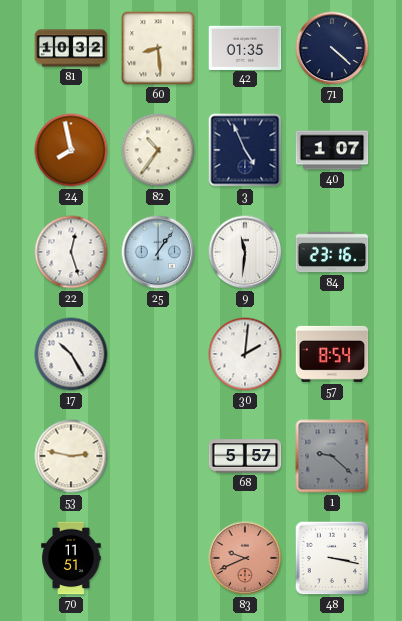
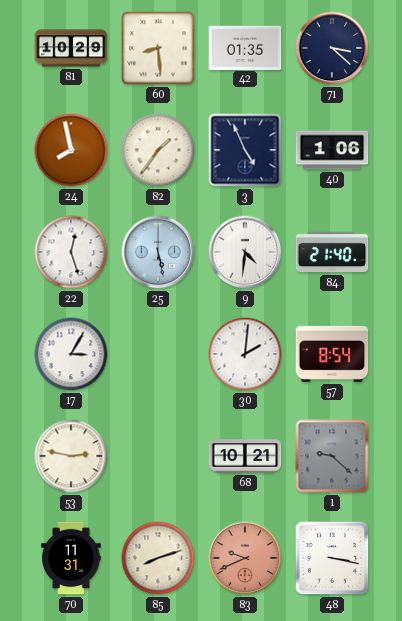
81: 10:32 -> 10:29 (71, 48)
71: 4:22 -> 3:22 (332, 48)
82: 10:36 -> 1:36 (158, 150)
40: 1:07 -> 1:06 (332, 150)
25: 1:06 -> 5:28 (158, 252)
9: 11:31 -> 4:31 (245, 252)
84: 23:16 -> 21:40 (332, 252)
17: 10:25 -> 3:05 (71, 354)
68: 5:57 -> 10:21 (245, 456)
70: 11:51 -> 11:31 (71, 558)
85: none -> 8:12 (158, 558)
